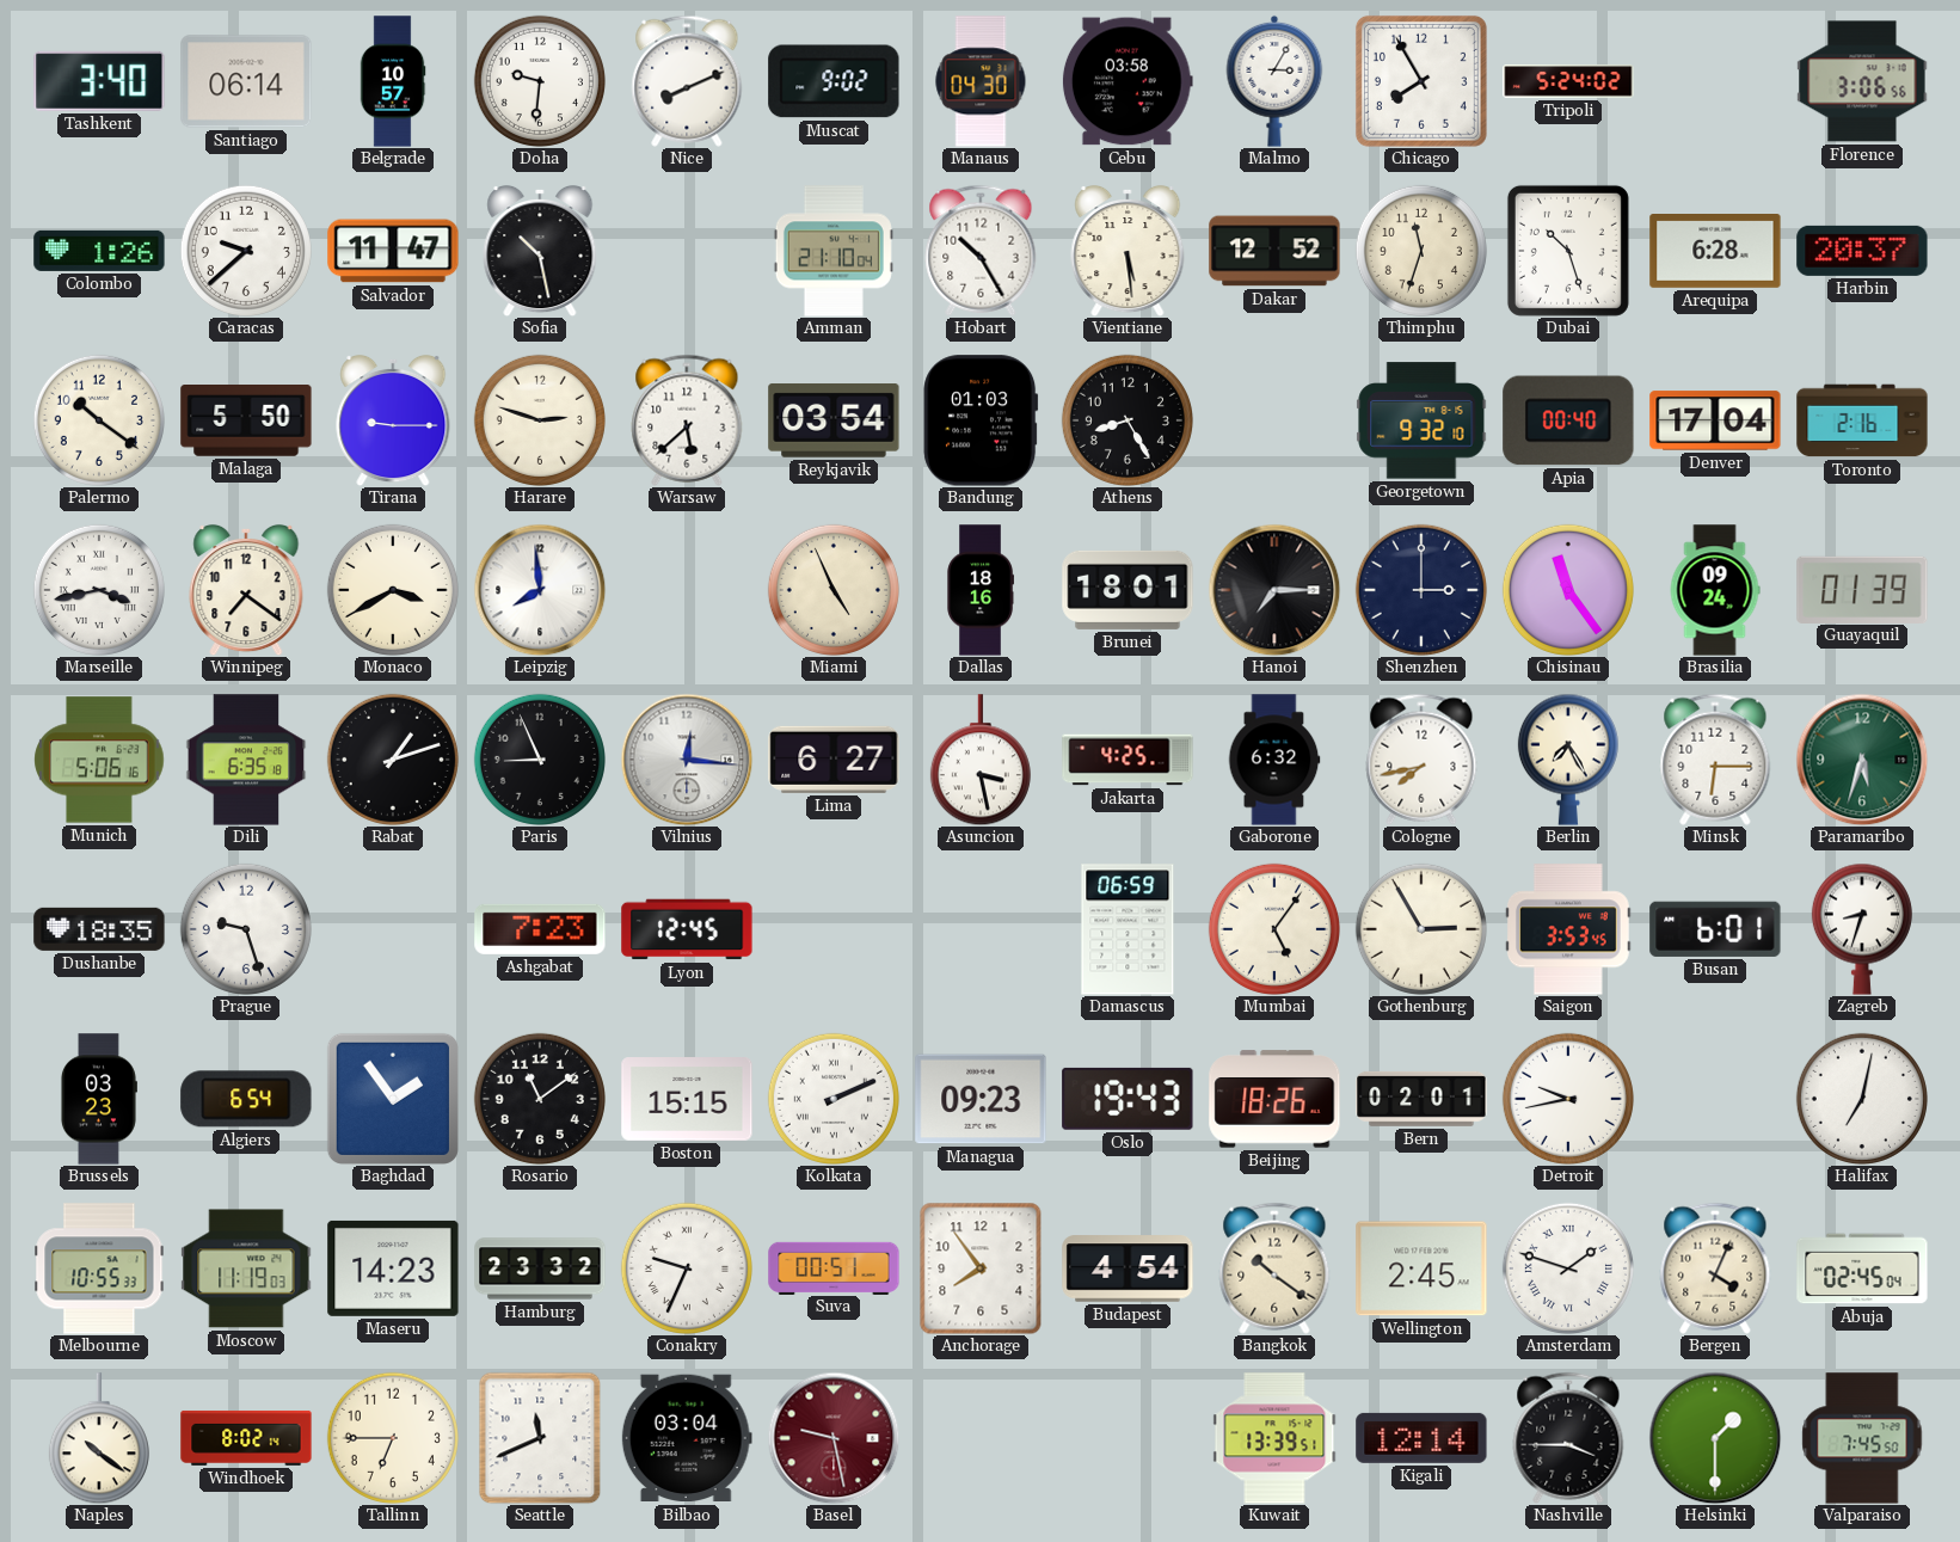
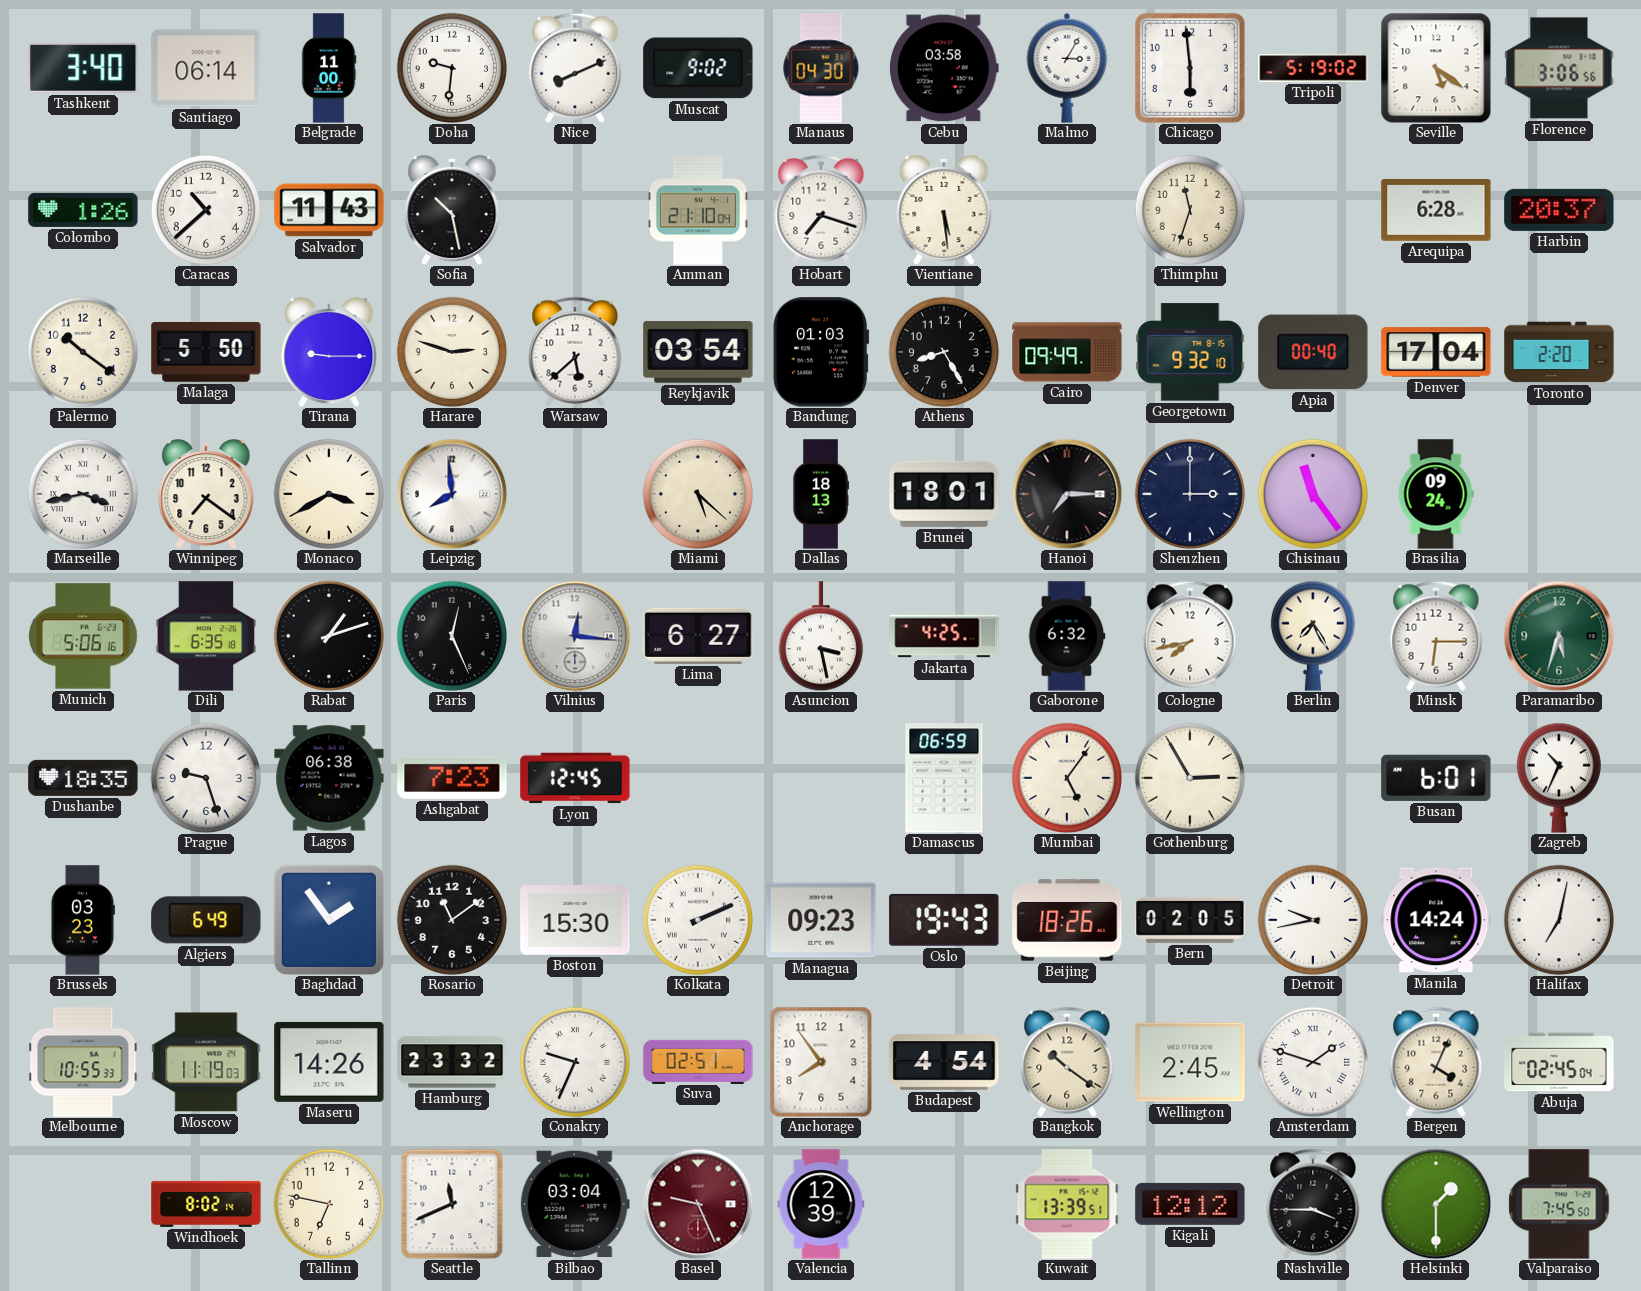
Belgrade: 10:57 -> 11:00 (329, 68)
Chicago: 7:55 -> 5:59 (1190, 68)
Tripoli: 5:24 -> 5:19 (1313, 68)
Seville: none -> 5:21 (1436, 68)
Caracas: 9:38 -> 10:38 (206, 210)
Salvador: 11:47 -> 11:43 (329, 210)
Hobart: 10:25 -> 7:18 (821, 210)
Dakar: 12:52 -> none (1274, 251)
Dubai: 10:27 -> none (1568, 251)
Cairo: none -> 09:49 (1067, 352)
Toronto: 2:16 -> 2:20 (1559, 352)
Miami: 4:56 -> 5:22 (698, 494)
Dallas: 18:16 -> 18:13 (821, 494)
Guayaquil: 01:39 -> none (1862, 589)
Paris: 8:56 -> 12:26 (452, 636)
Lagos: none -> 06:38 (329, 778)
Saigon: 3:53 -> none (1569, 929)
Zagreb: 8:33 -> 10:34 (1559, 778)
Algiers: 6:54 -> 6:49 (206, 920)
Boston: 15:15 -> 15:30 (575, 920)
Bern: 02:01 -> 02:05 (1190, 920)
Manila: none -> 14:24 (1436, 920)
Maseru: 14:23 -> 14:26 (329, 1062)
Suva: 00:51 -> 02:51 (698, 1061)
Naples: 10:21 -> none (99, 1438)
Tallinn: 6:45 -> 6:47 (329, 1204)
Basel: 9:28 -> 9:26 (698, 1204)
Valencia: none -> 12:39 (821, 1204)
Kigali: 12:14 -> 12:12 (1190, 1204)
